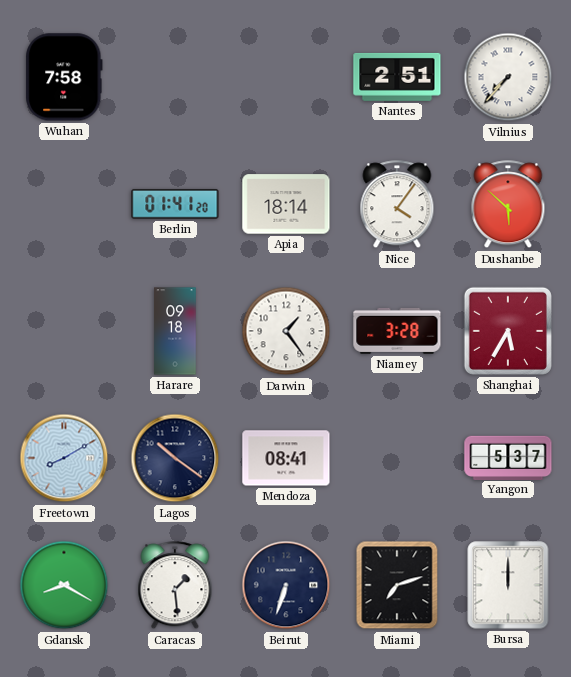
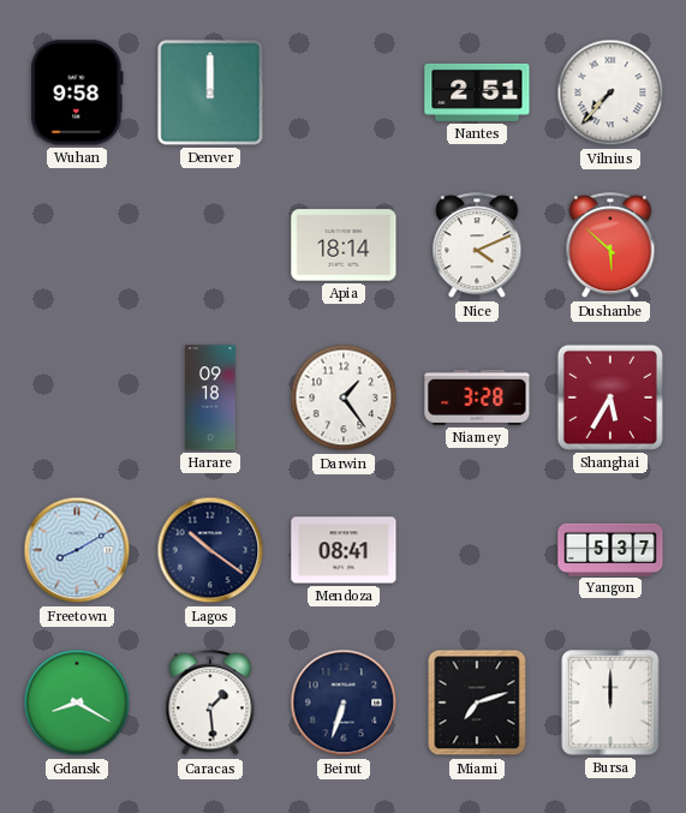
Wuhan: 7:58 -> 9:58 (77, 92)
Denver: none -> 12:00 (210, 92)
Berlin: 01:41 -> none (175, 204)
Nice: 4:06 -> 4:11 (477, 246)
